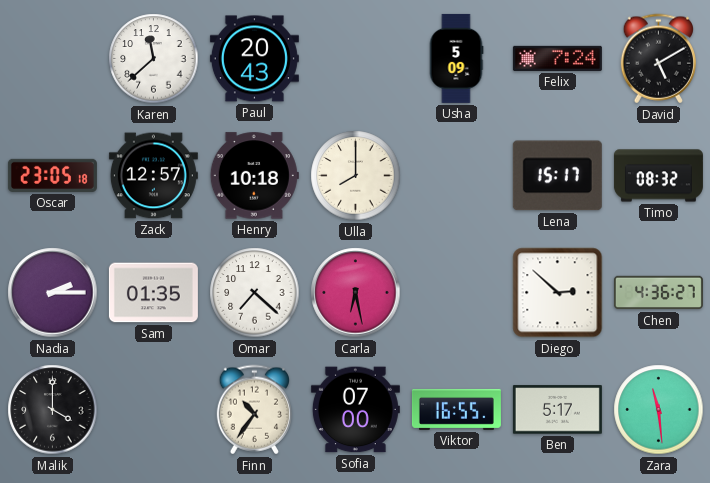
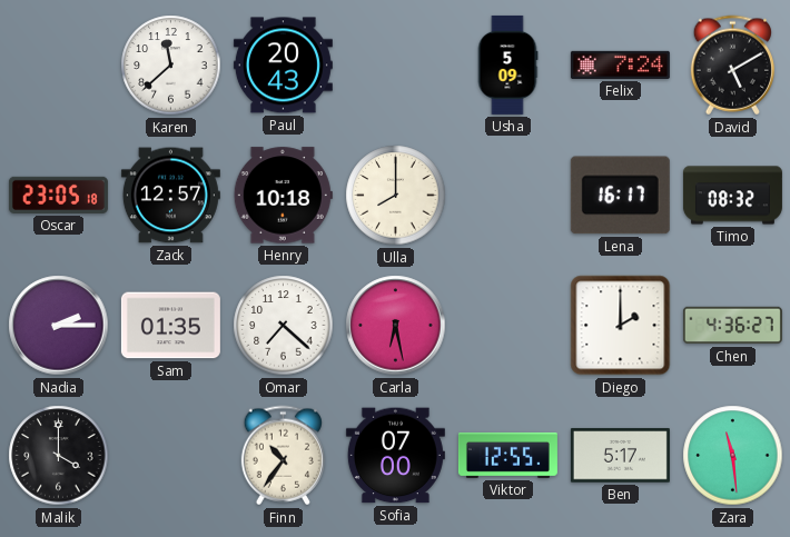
Lena: 15:17 -> 16:17 (620, 196)
Diego: 2:52 -> 2:00 (621, 326)
Viktor: 16:55 -> 12:55 (507, 455)
